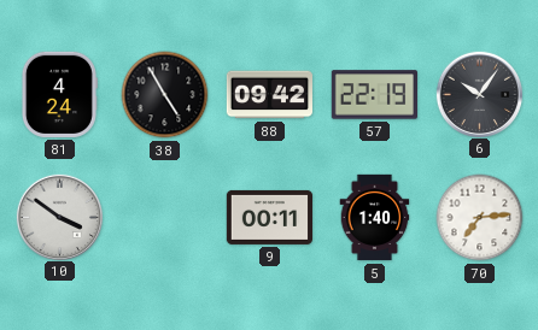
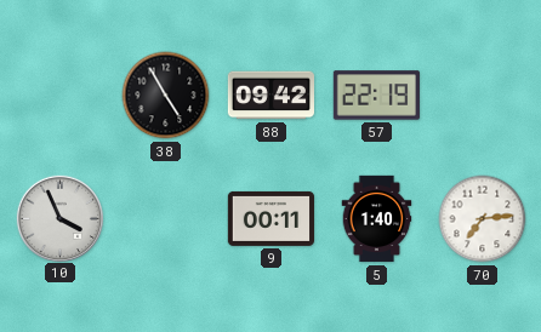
81: 4:24 -> none (59, 94)
6: 10:06 -> none (479, 94)
10: 3:51 -> 3:56 (59, 218)
